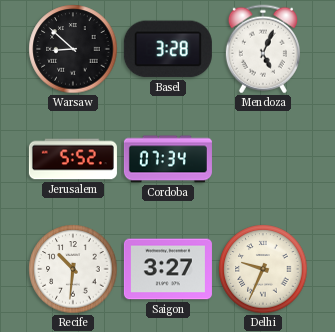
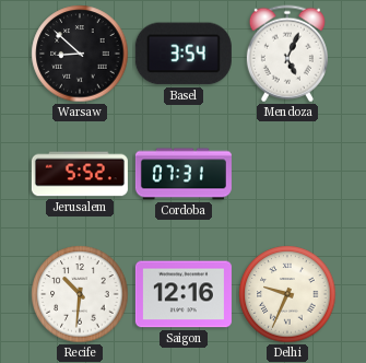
Basel: 3:28 -> 3:54 (184, 54)
Cordoba: 07:34 -> 07:31 (184, 174)
Saigon: 3:27 -> 12:16 (184, 294)
